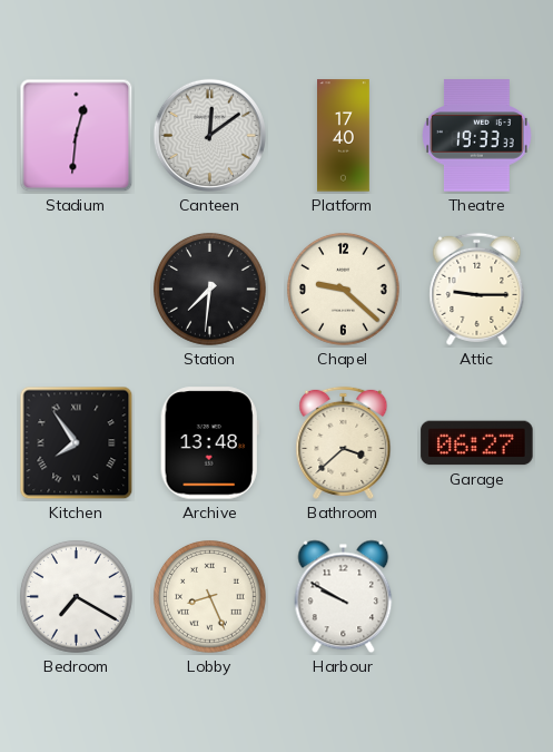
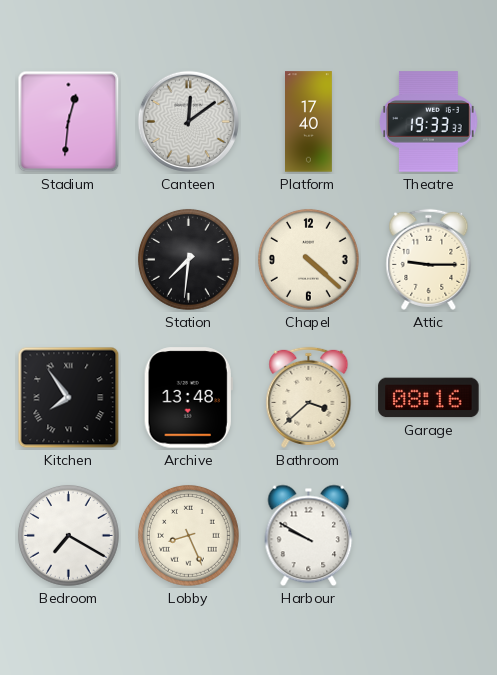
Chapel: 9:22 -> 4:22 (308, 259)
Garage: 06:27 -> 08:16 (429, 398)
